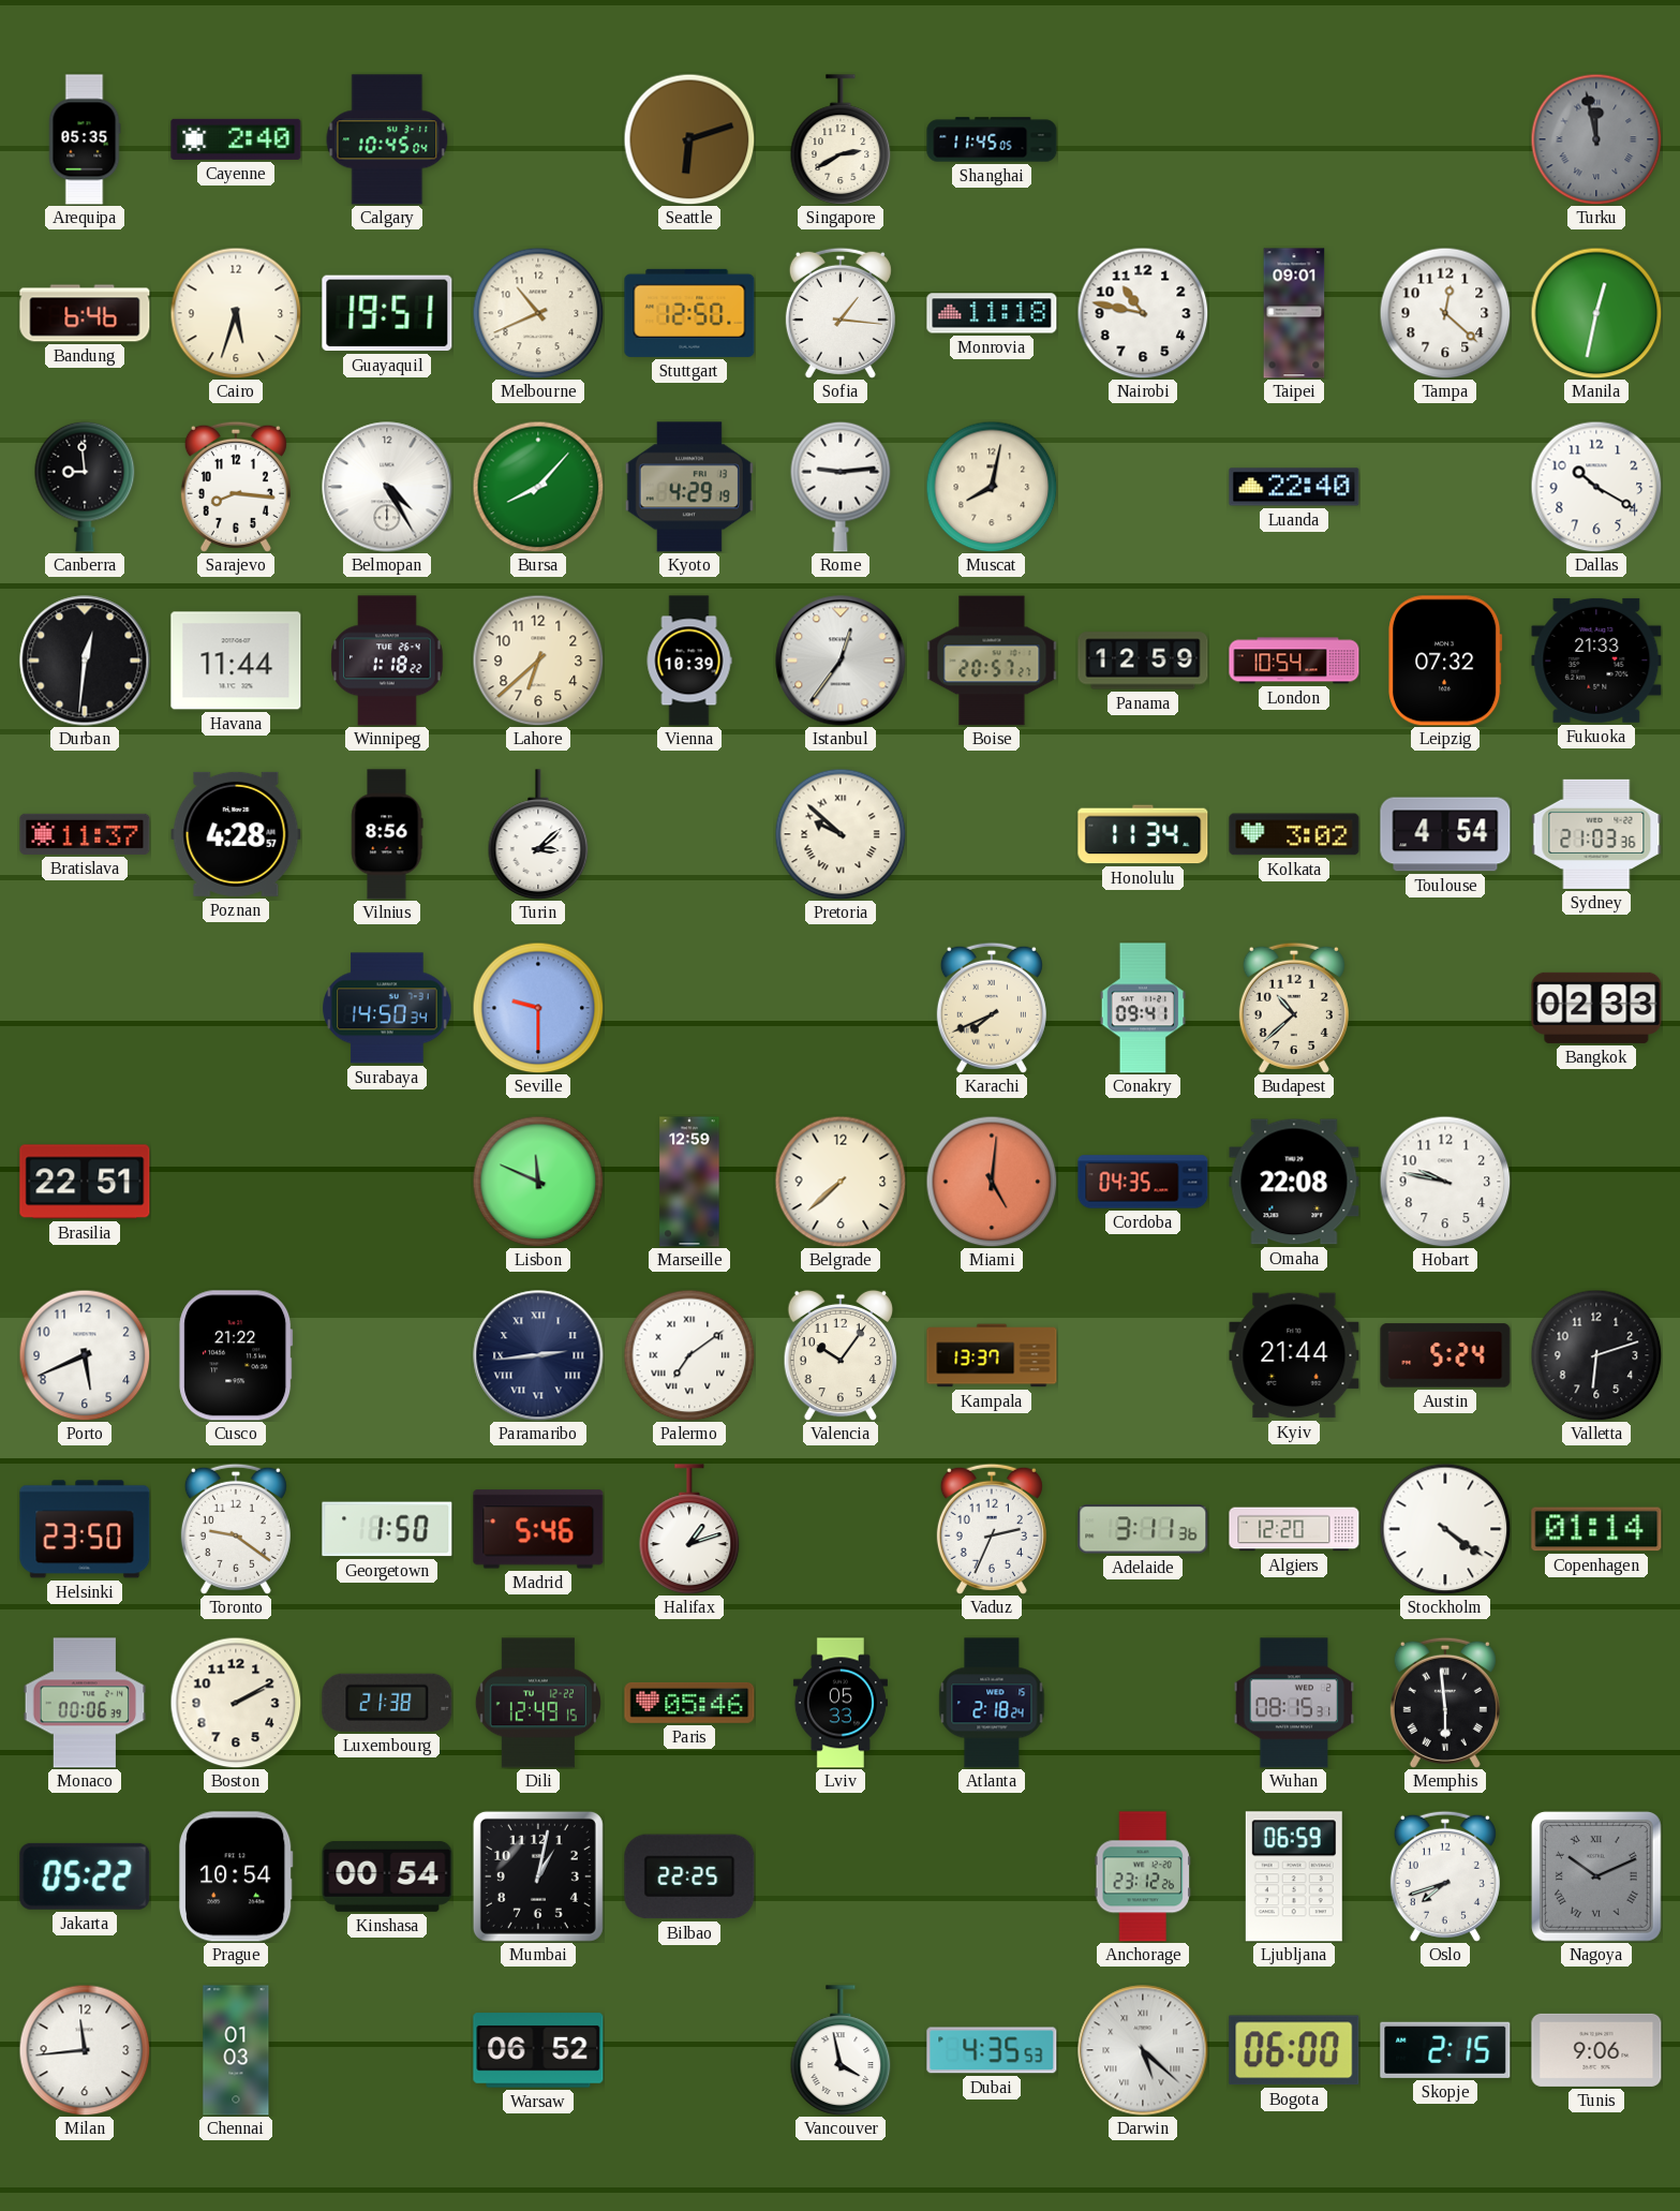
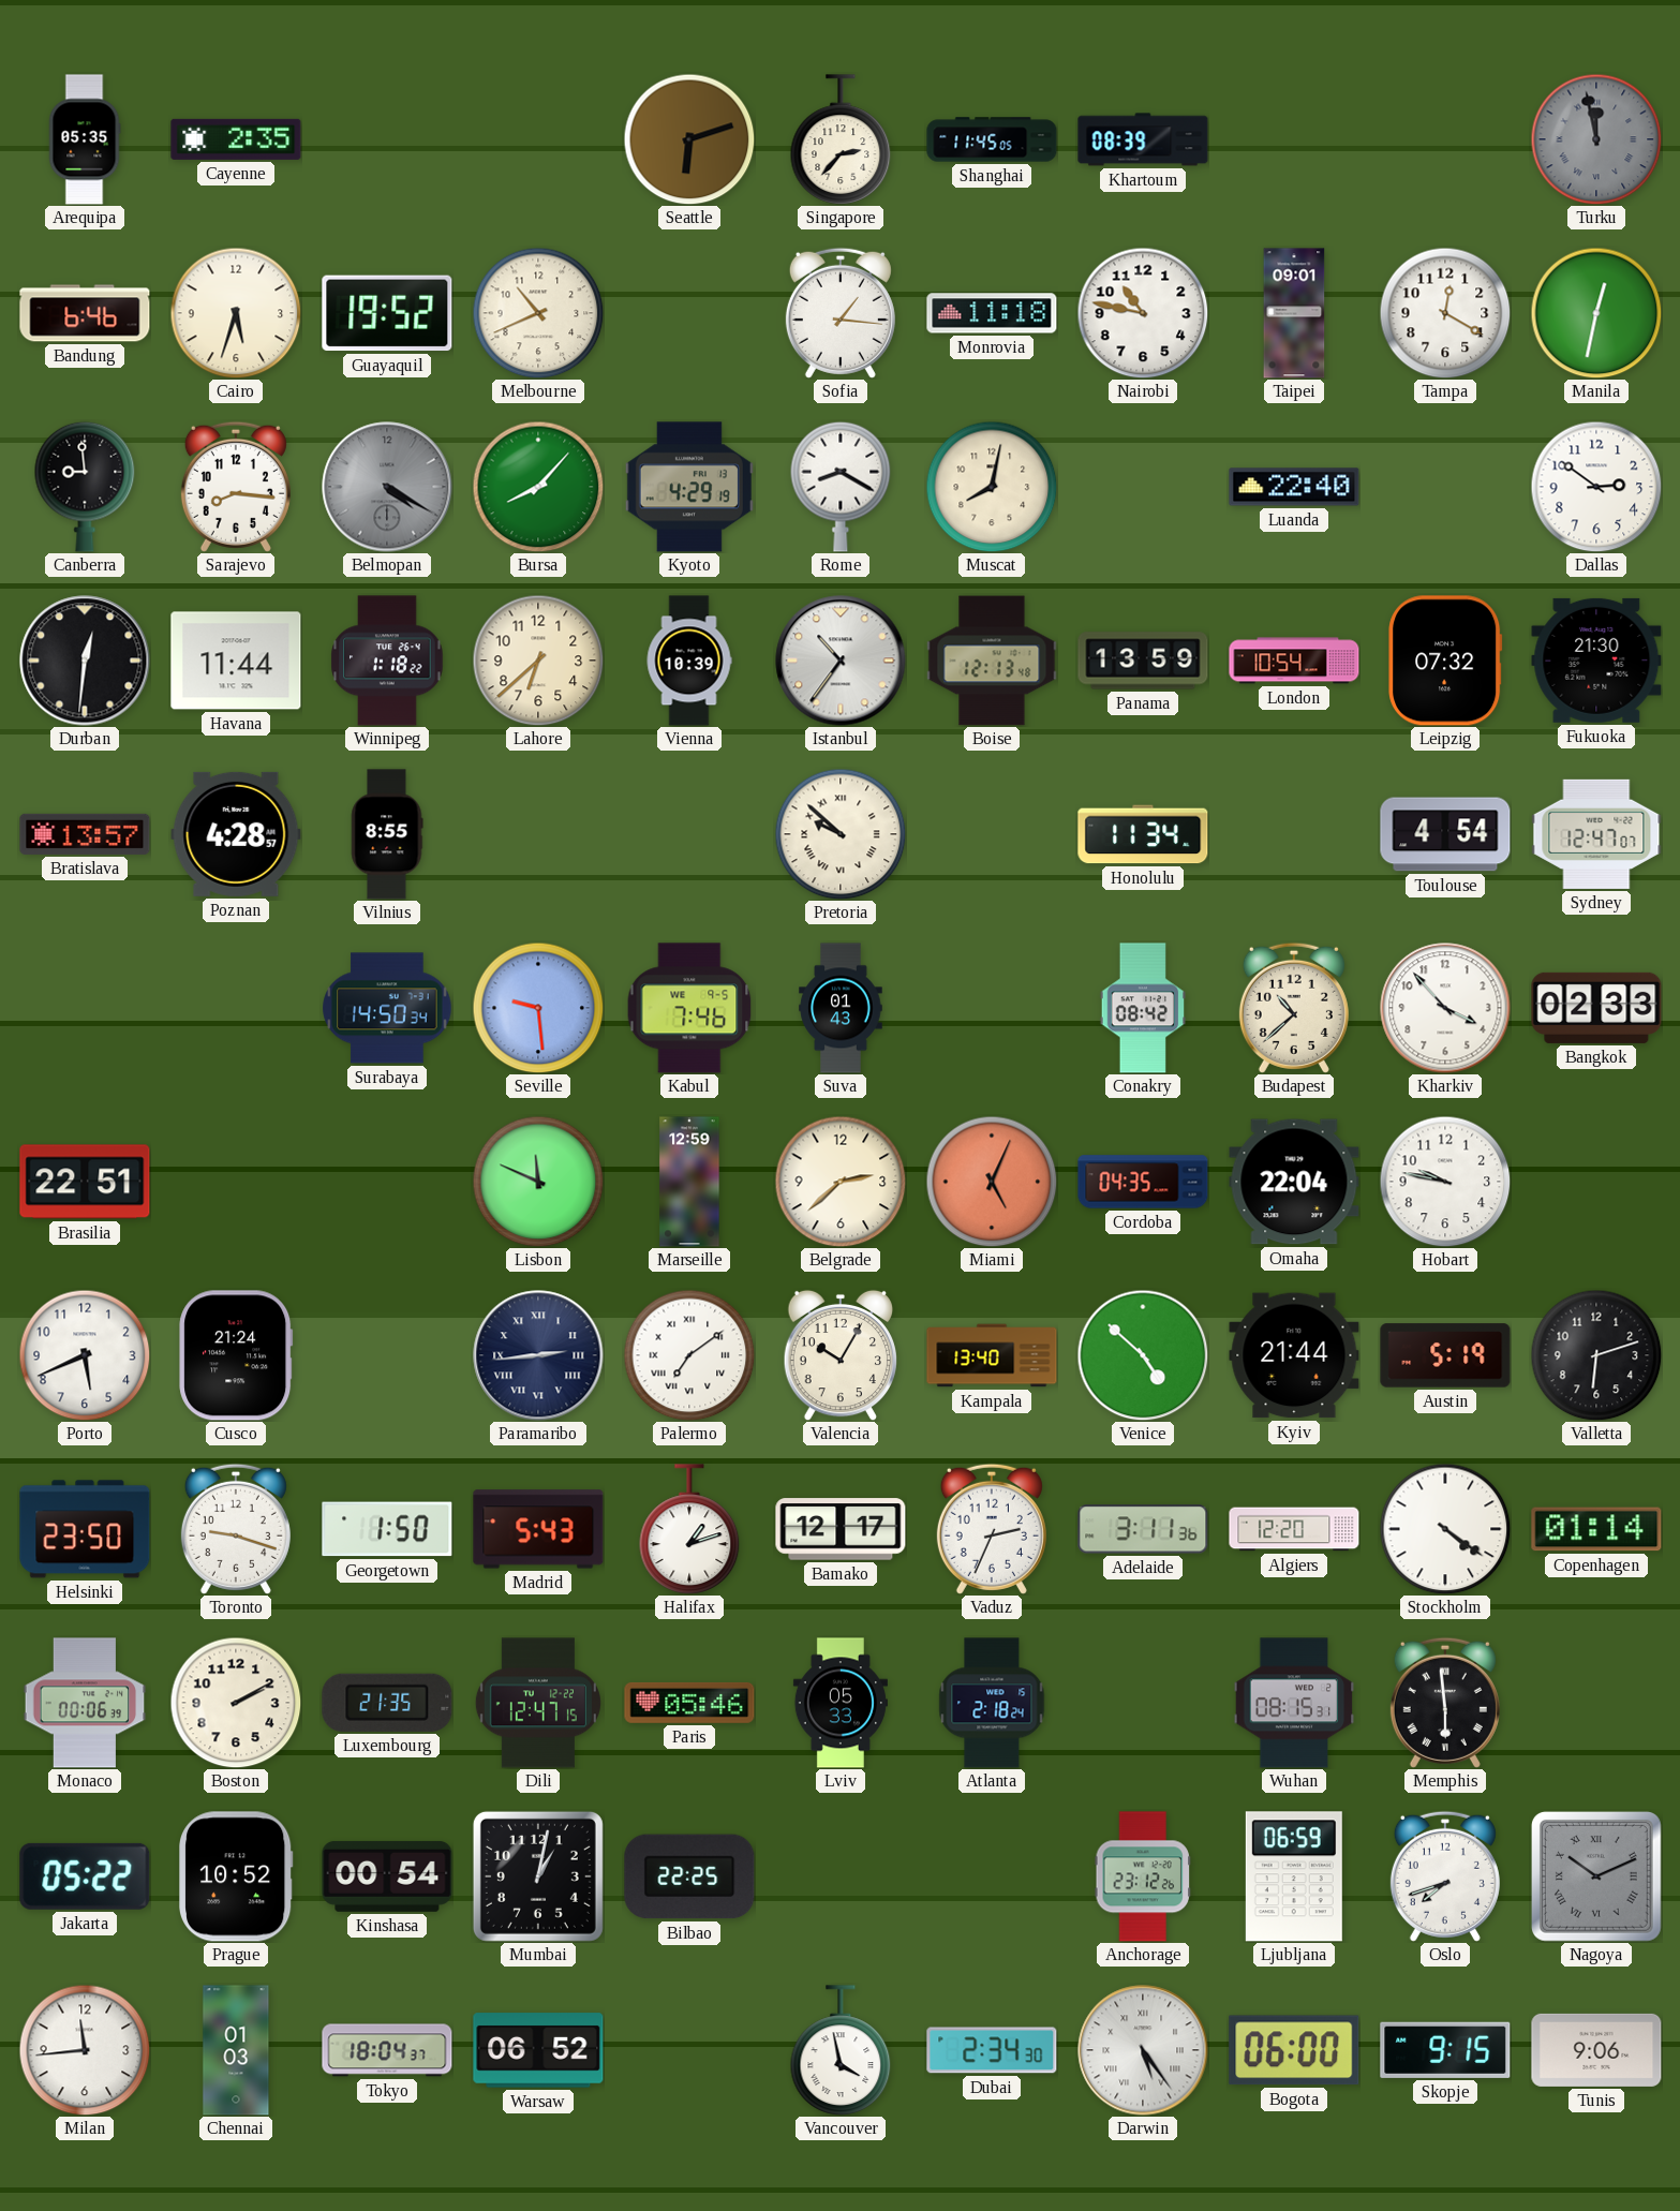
Cayenne: 2:40 -> 2:35 (236, 139)
Calgary: 10:45 -> none (387, 139)
Singapore: 2:40 -> 2:37 (841, 139)
Khartoum: none -> 08:39 (1143, 139)
Guayaquil: 19:51 -> 19:52 (387, 313)
Stuttgart: 12:50 -> none (689, 313)
Tampa: 12:22 -> 12:20 (1445, 313)
Belmopan: 4:25 -> 4:20 (387, 487)
Belmopan dial: white -> grey (387, 487)
Rome: 9:14 -> 8:20 (841, 487)
Dallas: 10:20 -> 2:51 (1596, 487)
Istanbul: 12:36 -> 10:36 (841, 661)
Boise: 20:57 -> 12:13 (992, 661)
Panama: 12:59 -> 13:59 (1143, 661)
Fukuoka: 21:33 -> 21:30 (1596, 661)
Bratislava: 11:37 -> 13:57 (85, 834)
Vilnius: 8:56 -> 8:55 (387, 834)
Turin: 3:08 -> none (538, 834)
Kolkata: 3:02 -> none (1294, 834)
Sydney: 21:03 -> 12:47 (1596, 834)
Seville: 9:30 -> 9:29 (538, 1008)
Kabul: none -> 7:46 (689, 1008)
Suva: none -> 01:43 (841, 1008)
Karachi: 7:41 -> none (992, 1008)
Conakry: 09:41 -> 08:42 (1143, 1008)
Kharkiv: none -> 3:53 (1445, 1008)
Belgrade: 7:38 -> 2:38 (841, 1182)
Miami: 5:01 -> 5:04 (992, 1182)
Omaha: 22:08 -> 22:04 (1294, 1182)
Cusco: 21:22 -> 21:24 (236, 1355)
Valencia: 10:06 -> 10:05 (839, 1355)
Kampala: 13:37 -> 13:40 (992, 1355)
Venice: none -> 4:52 (1143, 1355)
Austin: 5:24 -> 5:19 (1445, 1355)
Toronto: 9:21 -> 9:18 (236, 1529)
Madrid: 5:46 -> 5:43 (538, 1529)
Bamako: none -> 12:17 (841, 1529)
Luxembourg: 21:38 -> 21:35 (387, 1703)
Dili: 12:49 -> 12:47 (538, 1703)
Prague: 10:54 -> 10:52 (237, 1876)
Tokyo: none -> 18:04 (387, 2050)
Dubai: 4:35 -> 2:34 (992, 2050)
Darwin: 5:22 -> 5:24 (1143, 2050)
Skopje: 2:15 -> 9:15 (1445, 2050)
